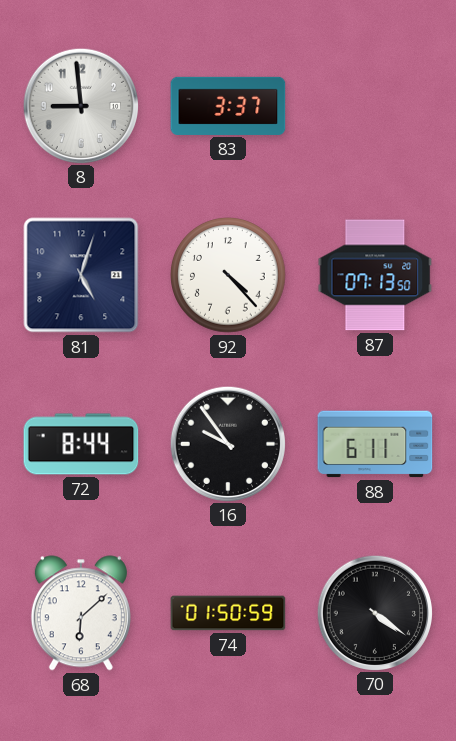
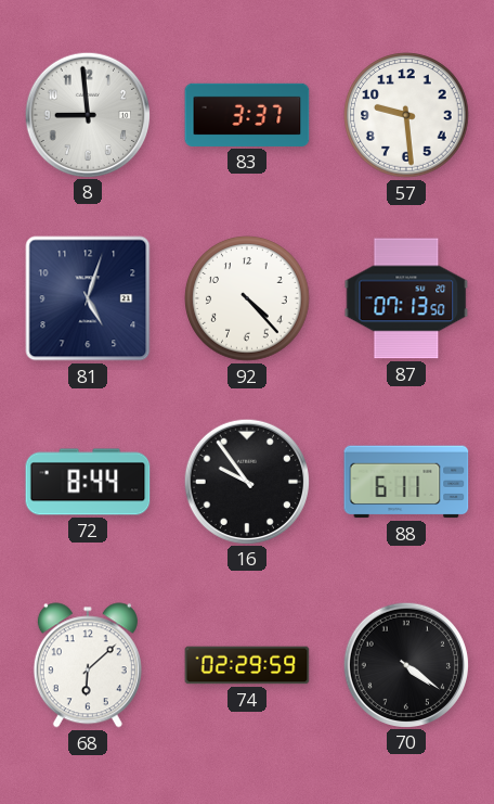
57: none -> 9:29 (406, 115)
74: 01:50 -> 02:29 (247, 665)
